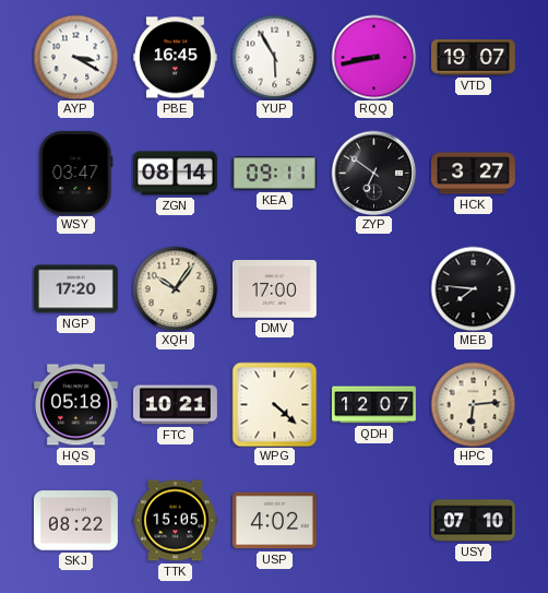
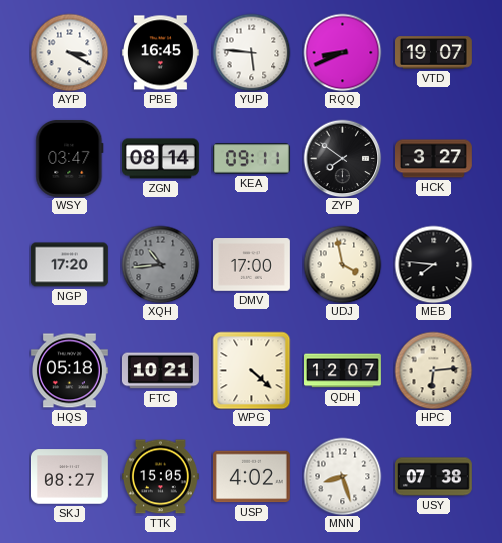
YUP: 5:55 -> 5:46 (251, 52)
RQQ: 8:43 -> 8:41 (342, 52)
ZYP: 6:51 -> 7:51 (342, 158)
XQH: 10:06 -> 10:44 (160, 264)
XQH dial: cream -> grey (160, 264)
UDJ: none -> 3:58 (342, 264)
SKJ: 08:22 -> 08:27 (69, 477)
MNN: none -> 8:27 (342, 476)
USY: 07:10 -> 07:38 (434, 477)
